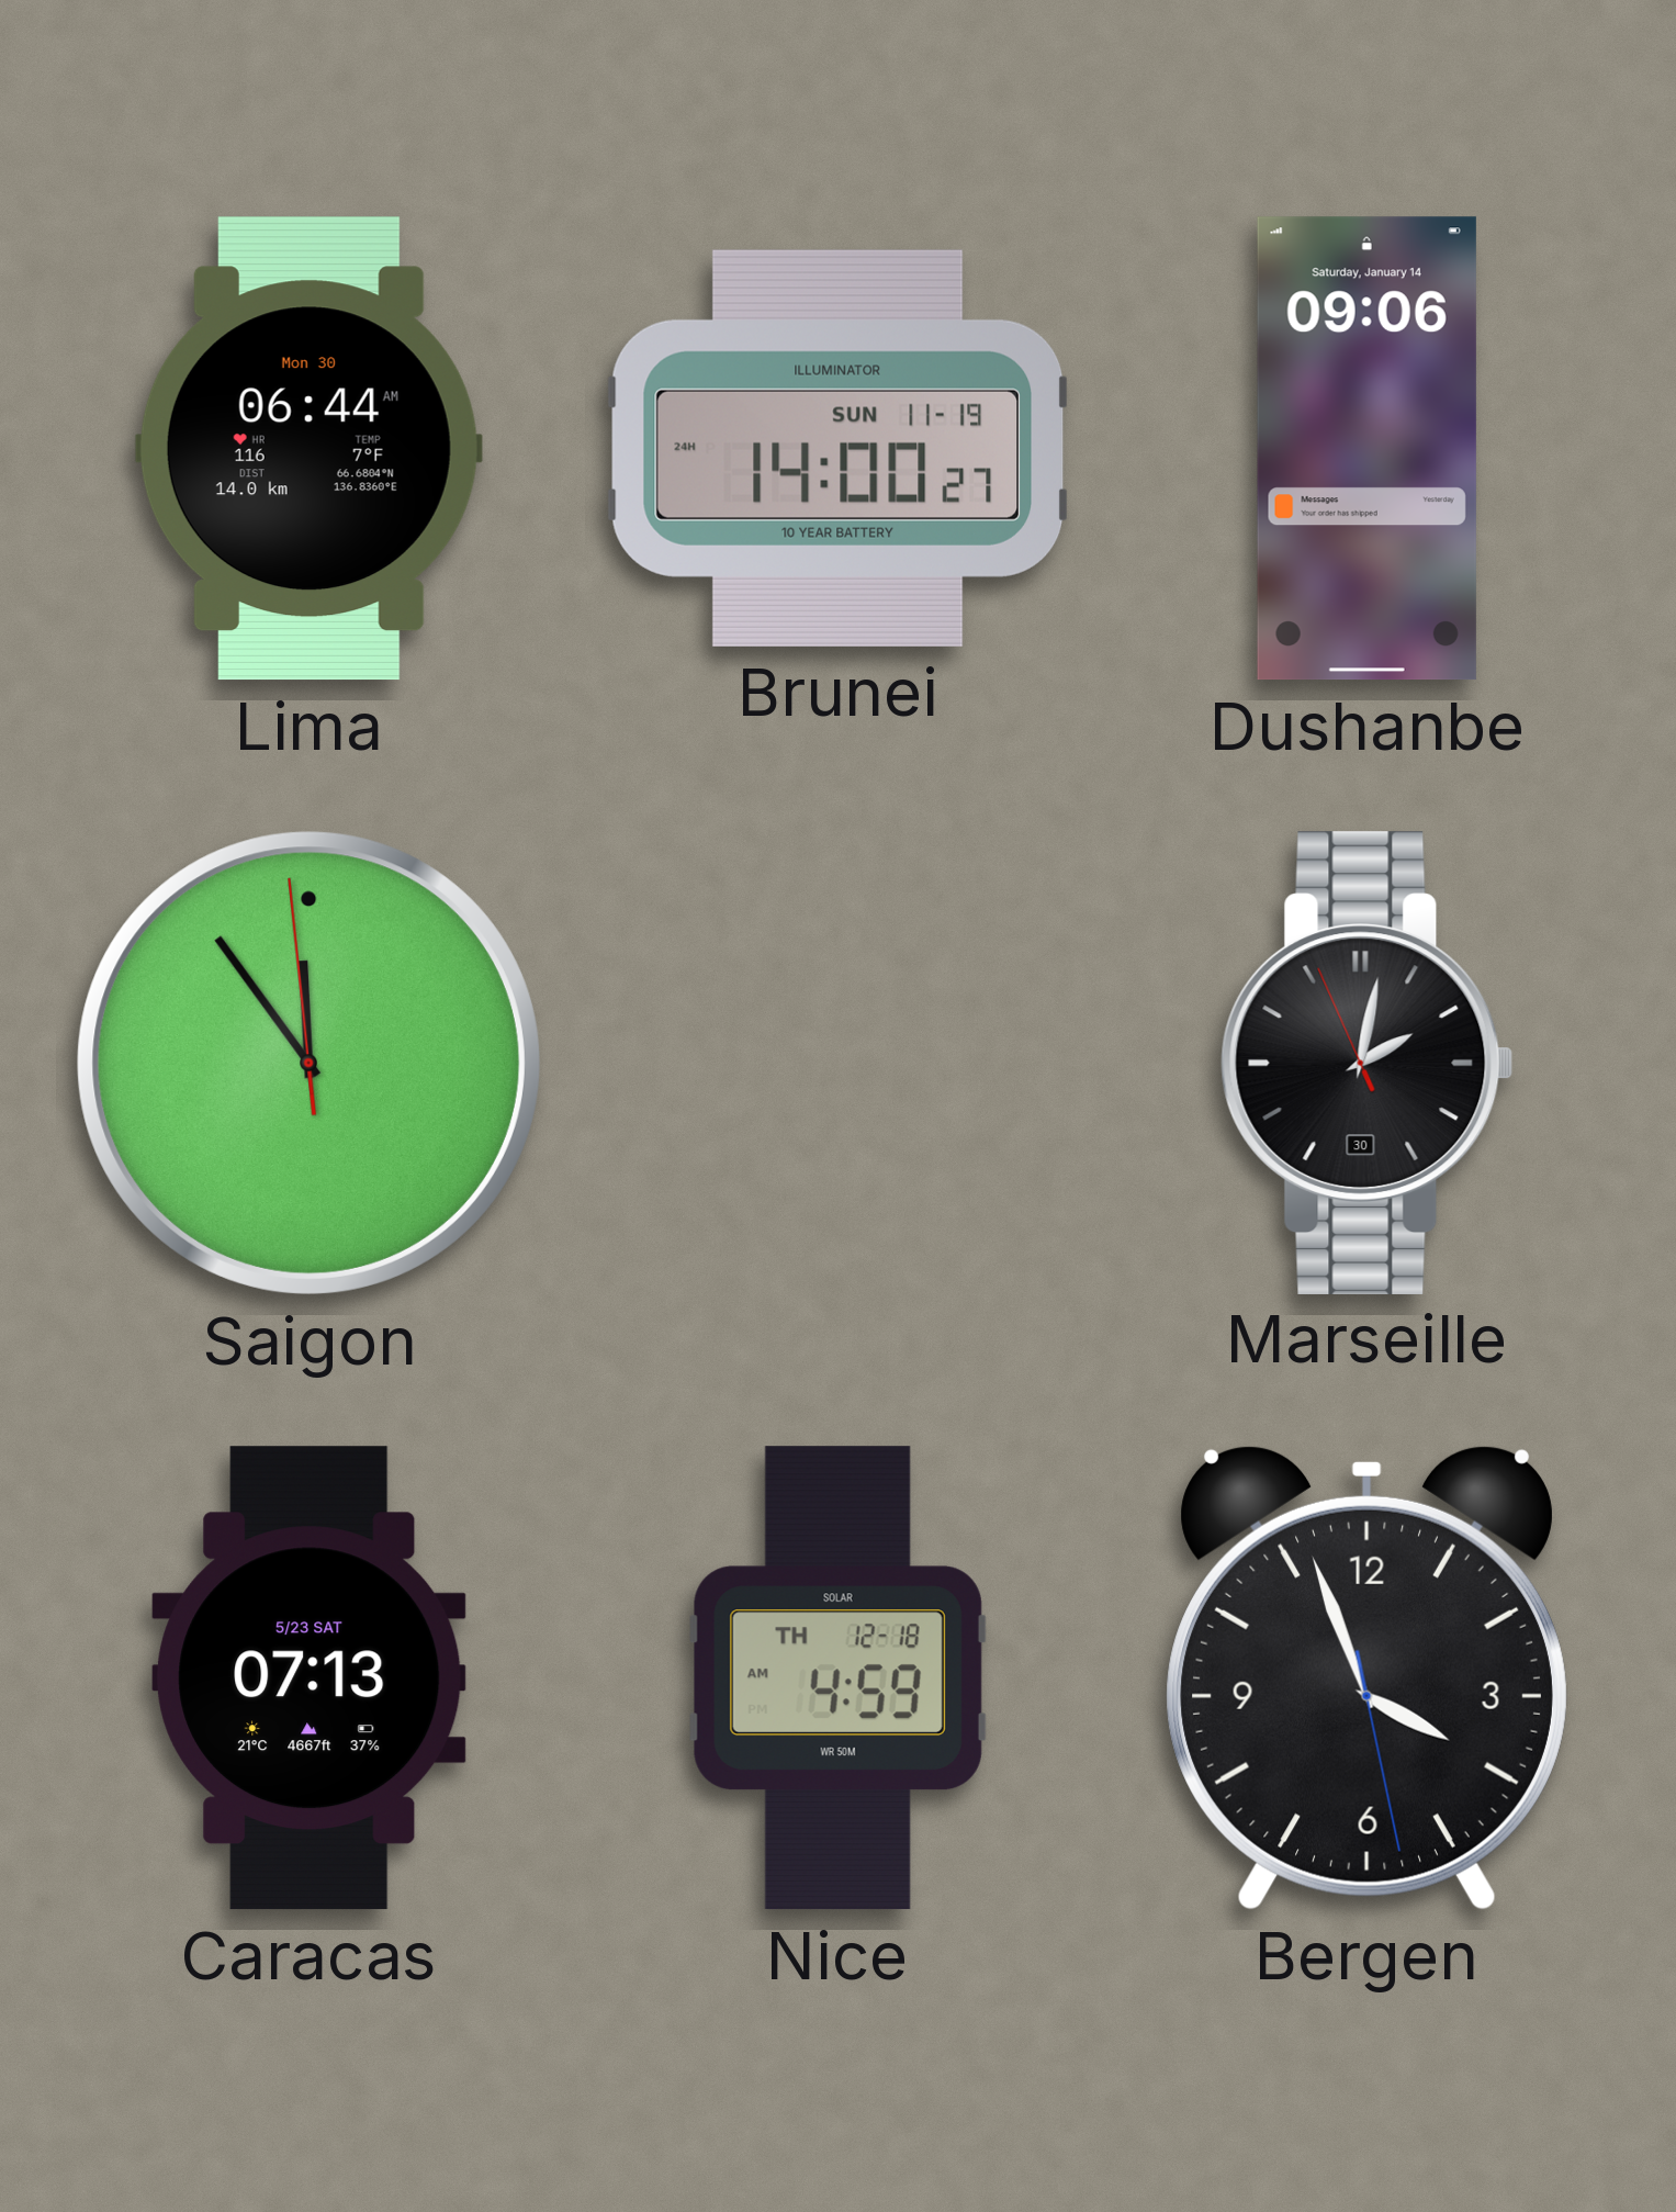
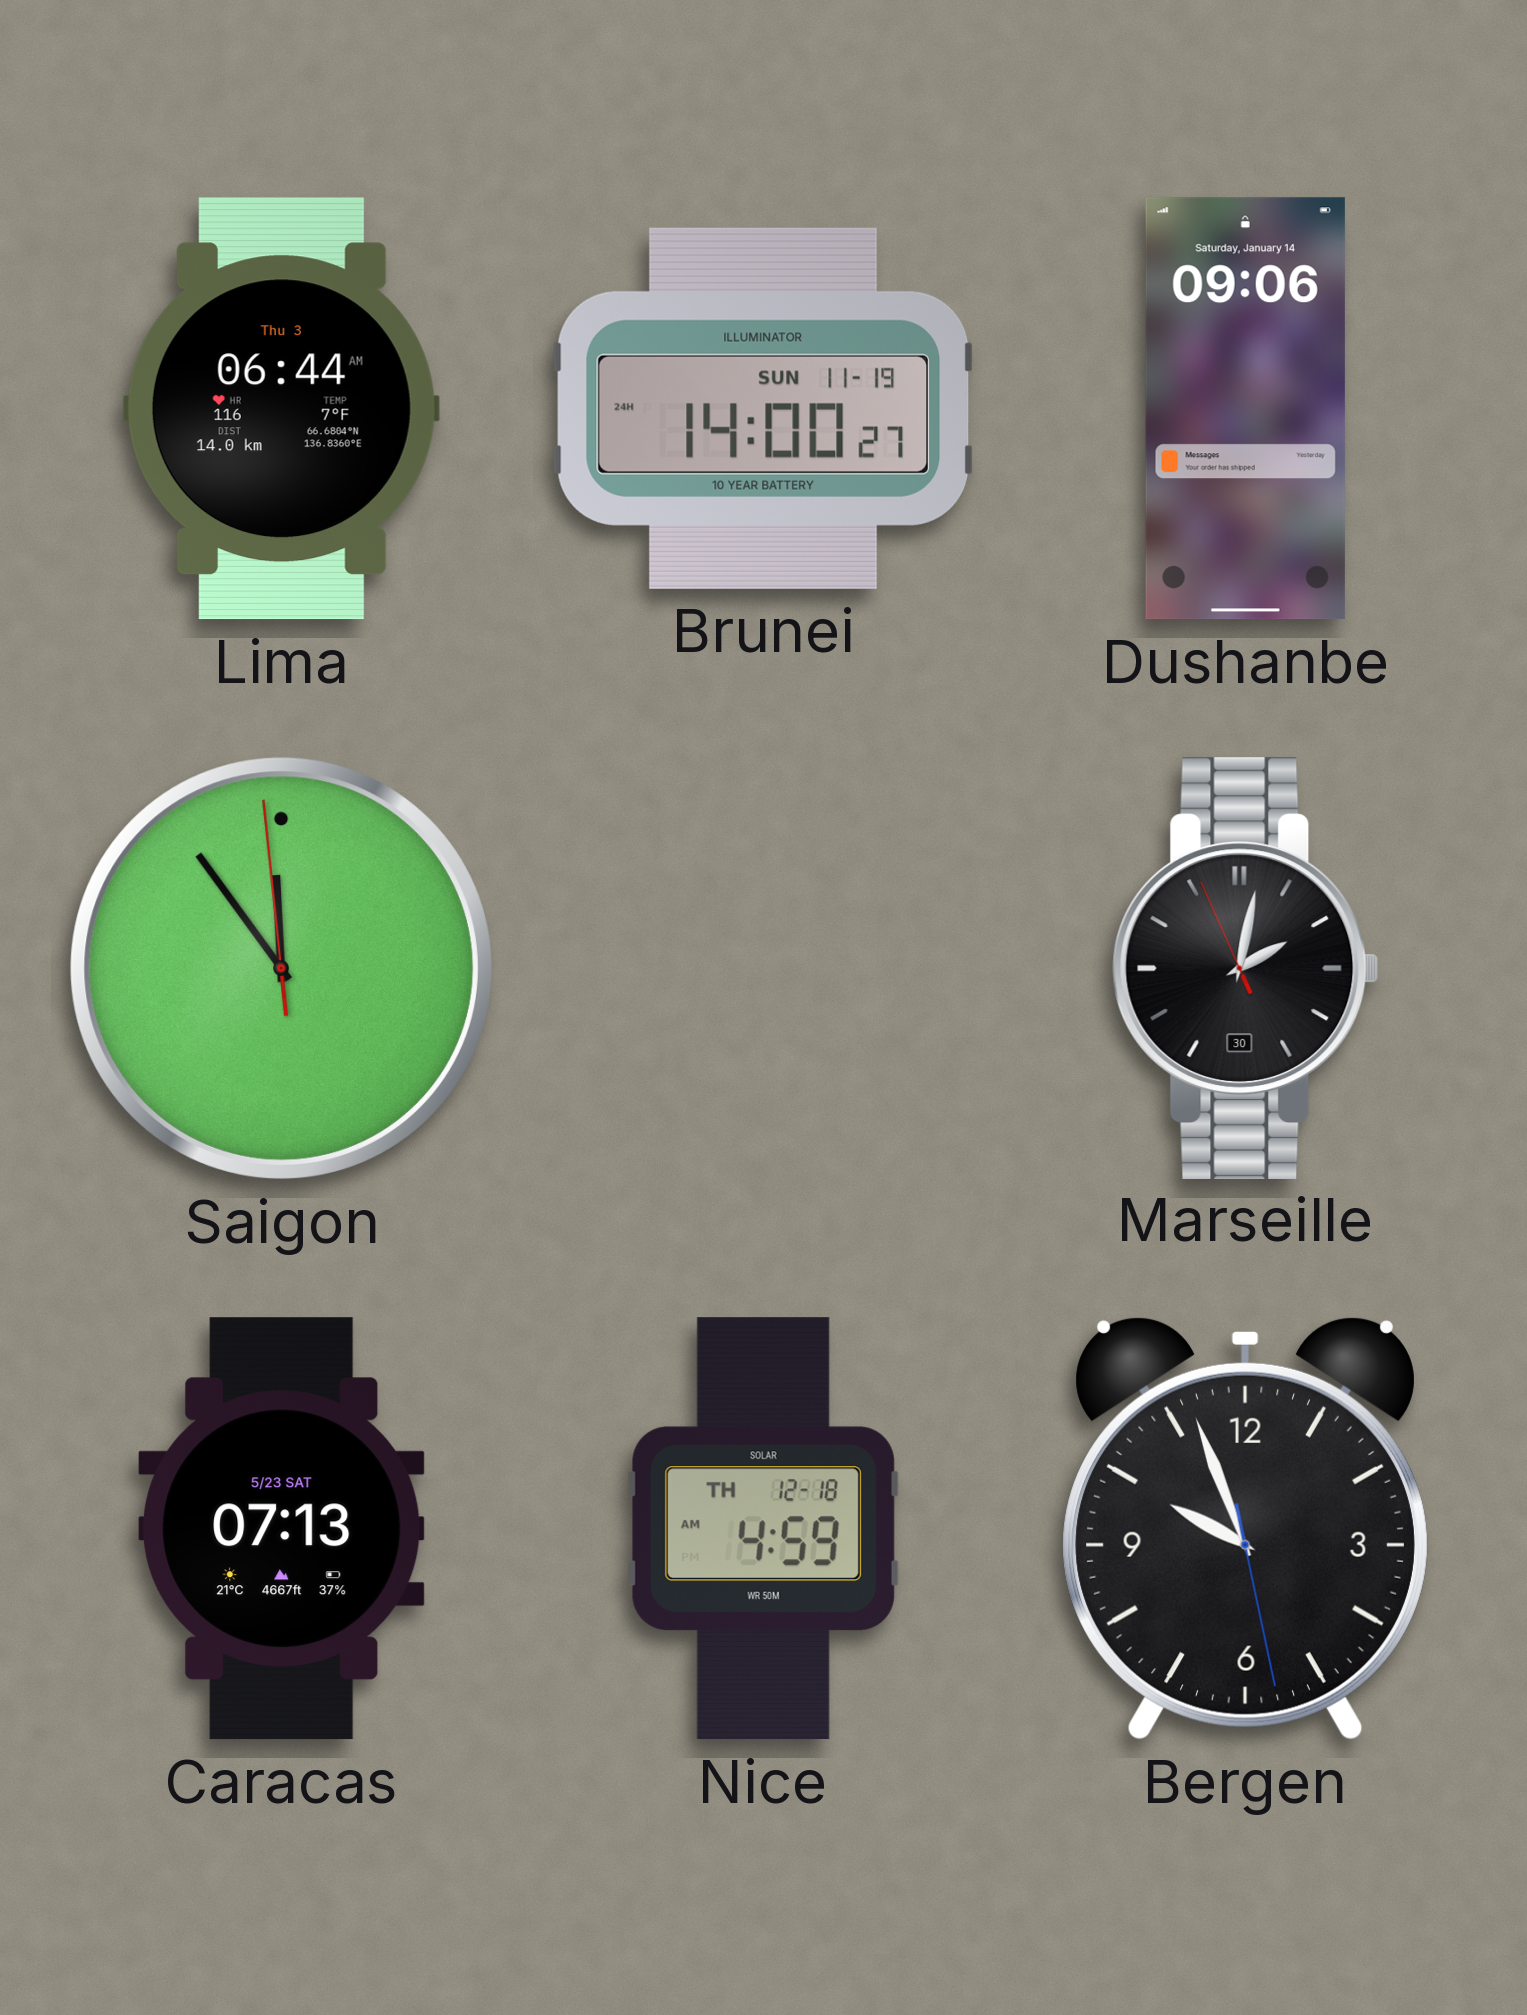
Lima date: Mon 30 -> Thu 3 (281, 409)
Bergen: 3:56 -> 9:56 (1245, 1528)
